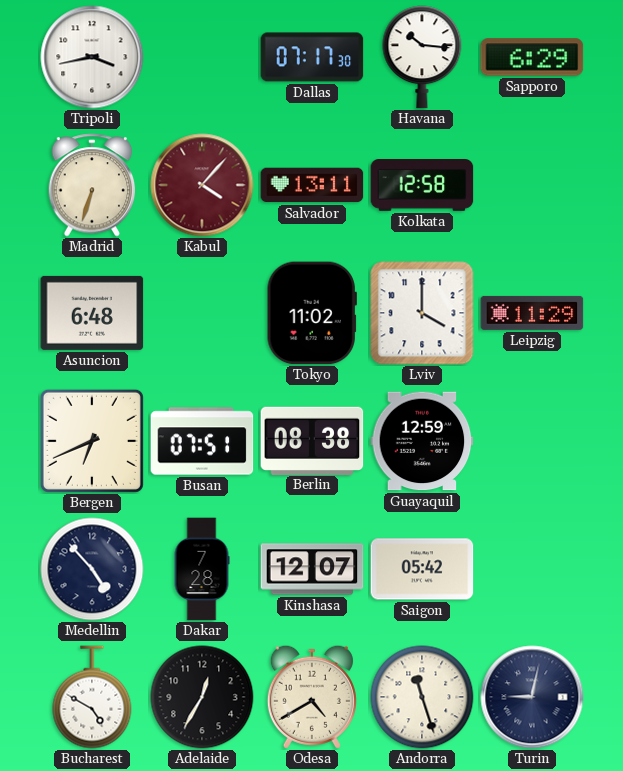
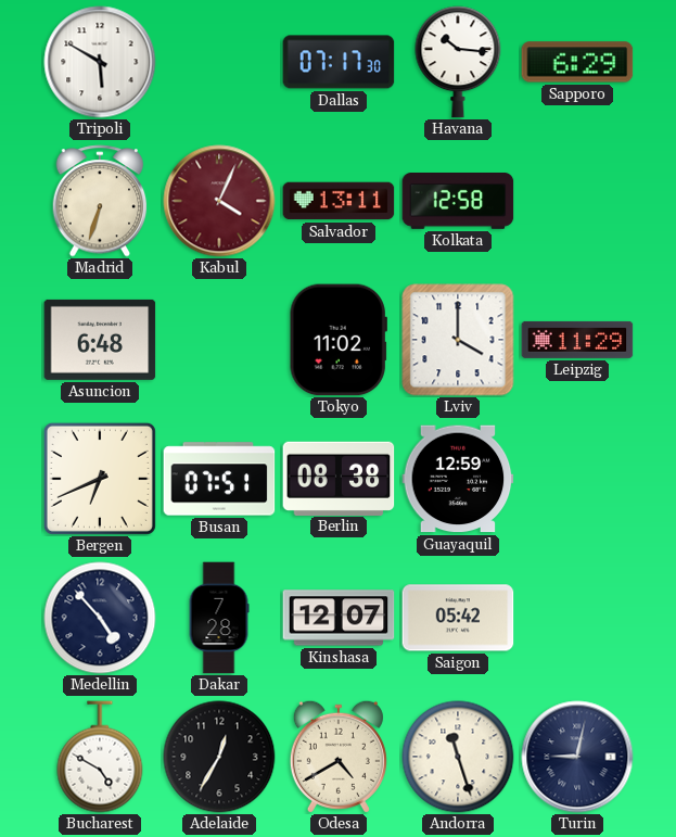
Tripoli: 3:43 -> 5:50 (100, 62)
Kabul: 4:07 -> 4:04 (219, 201)
